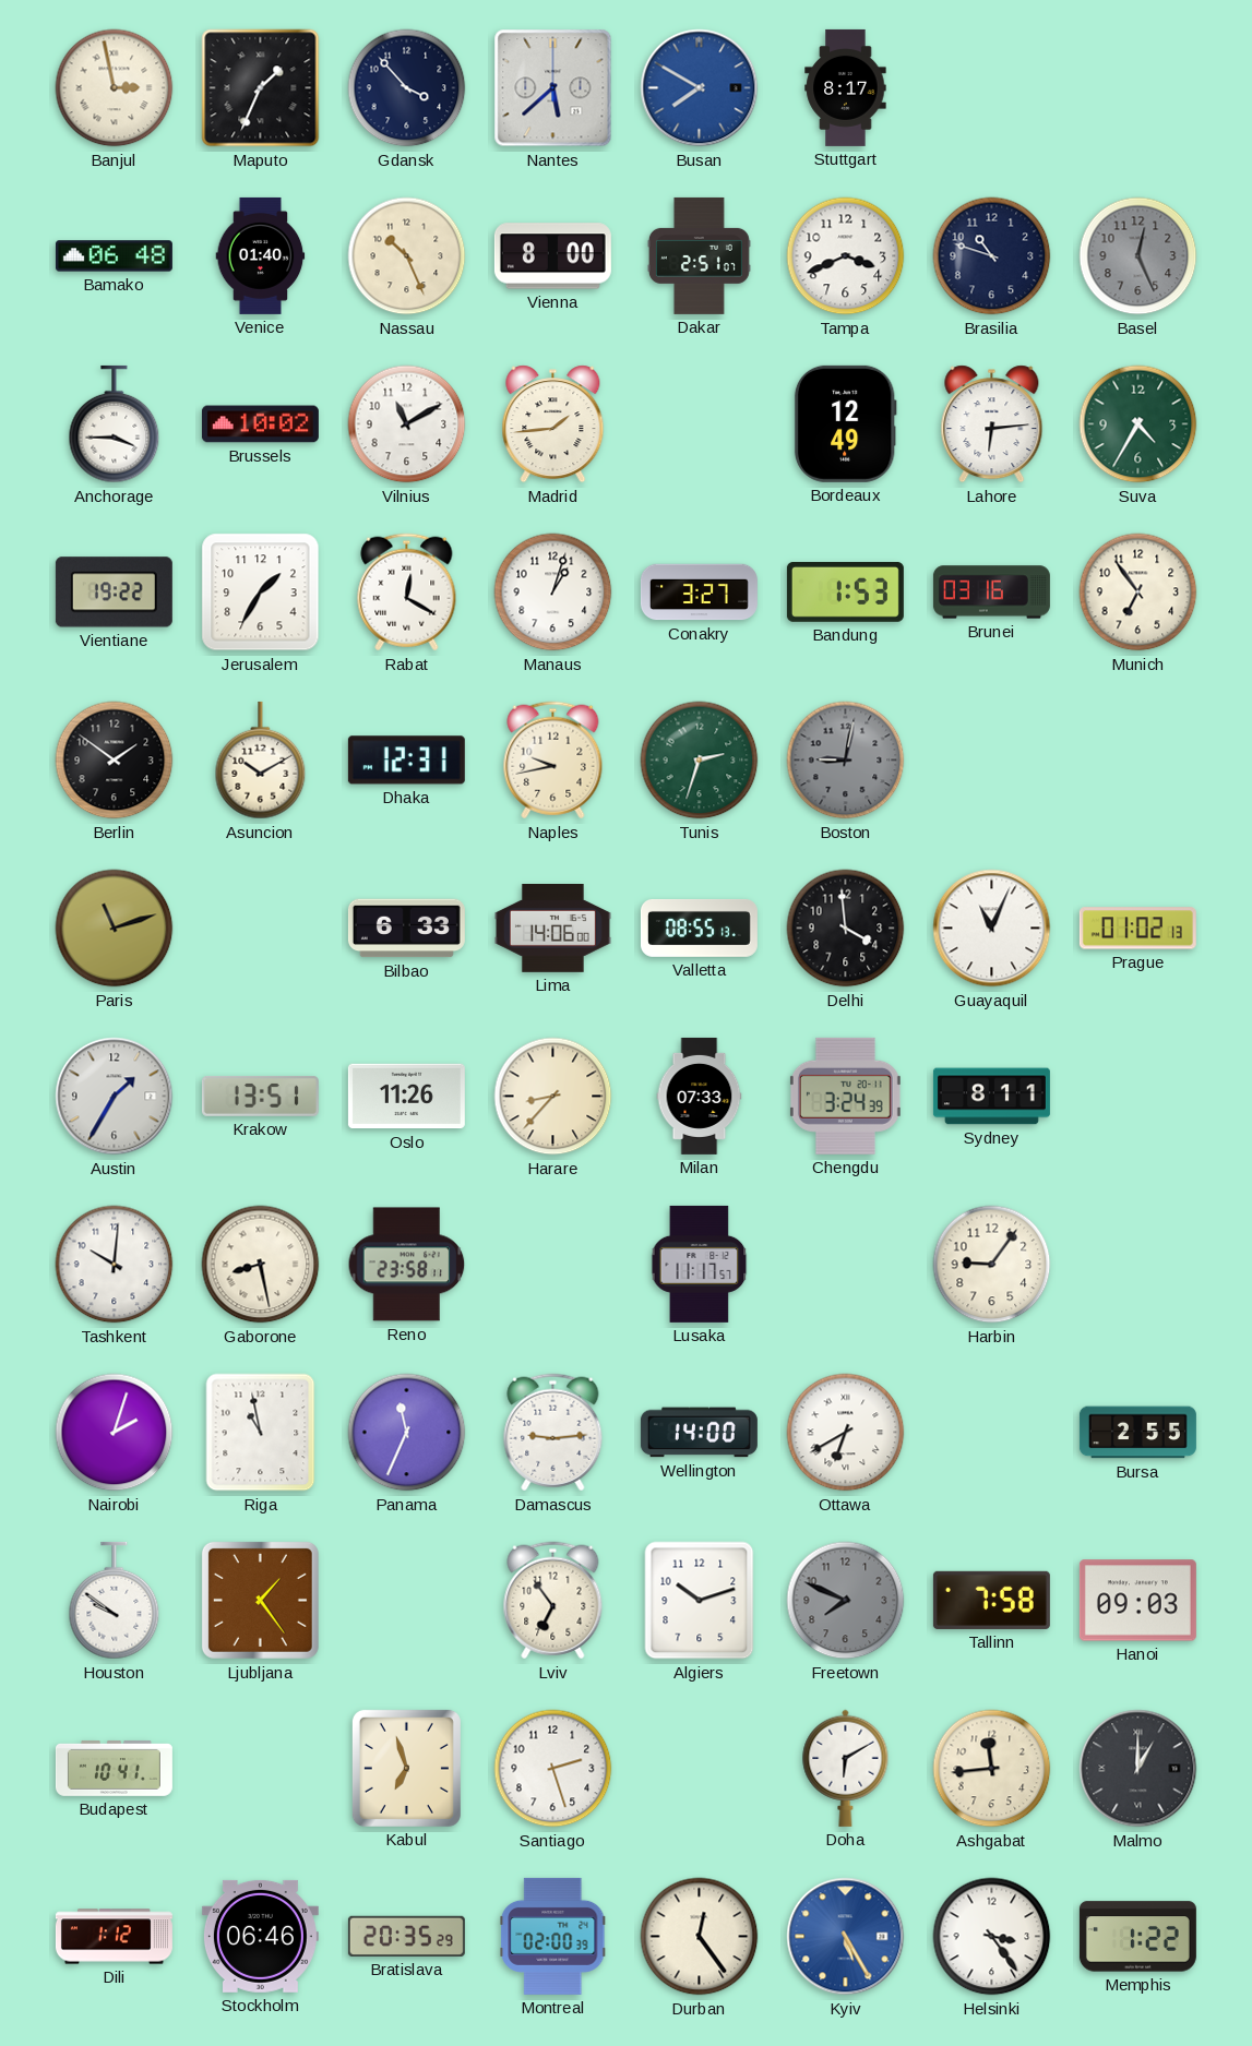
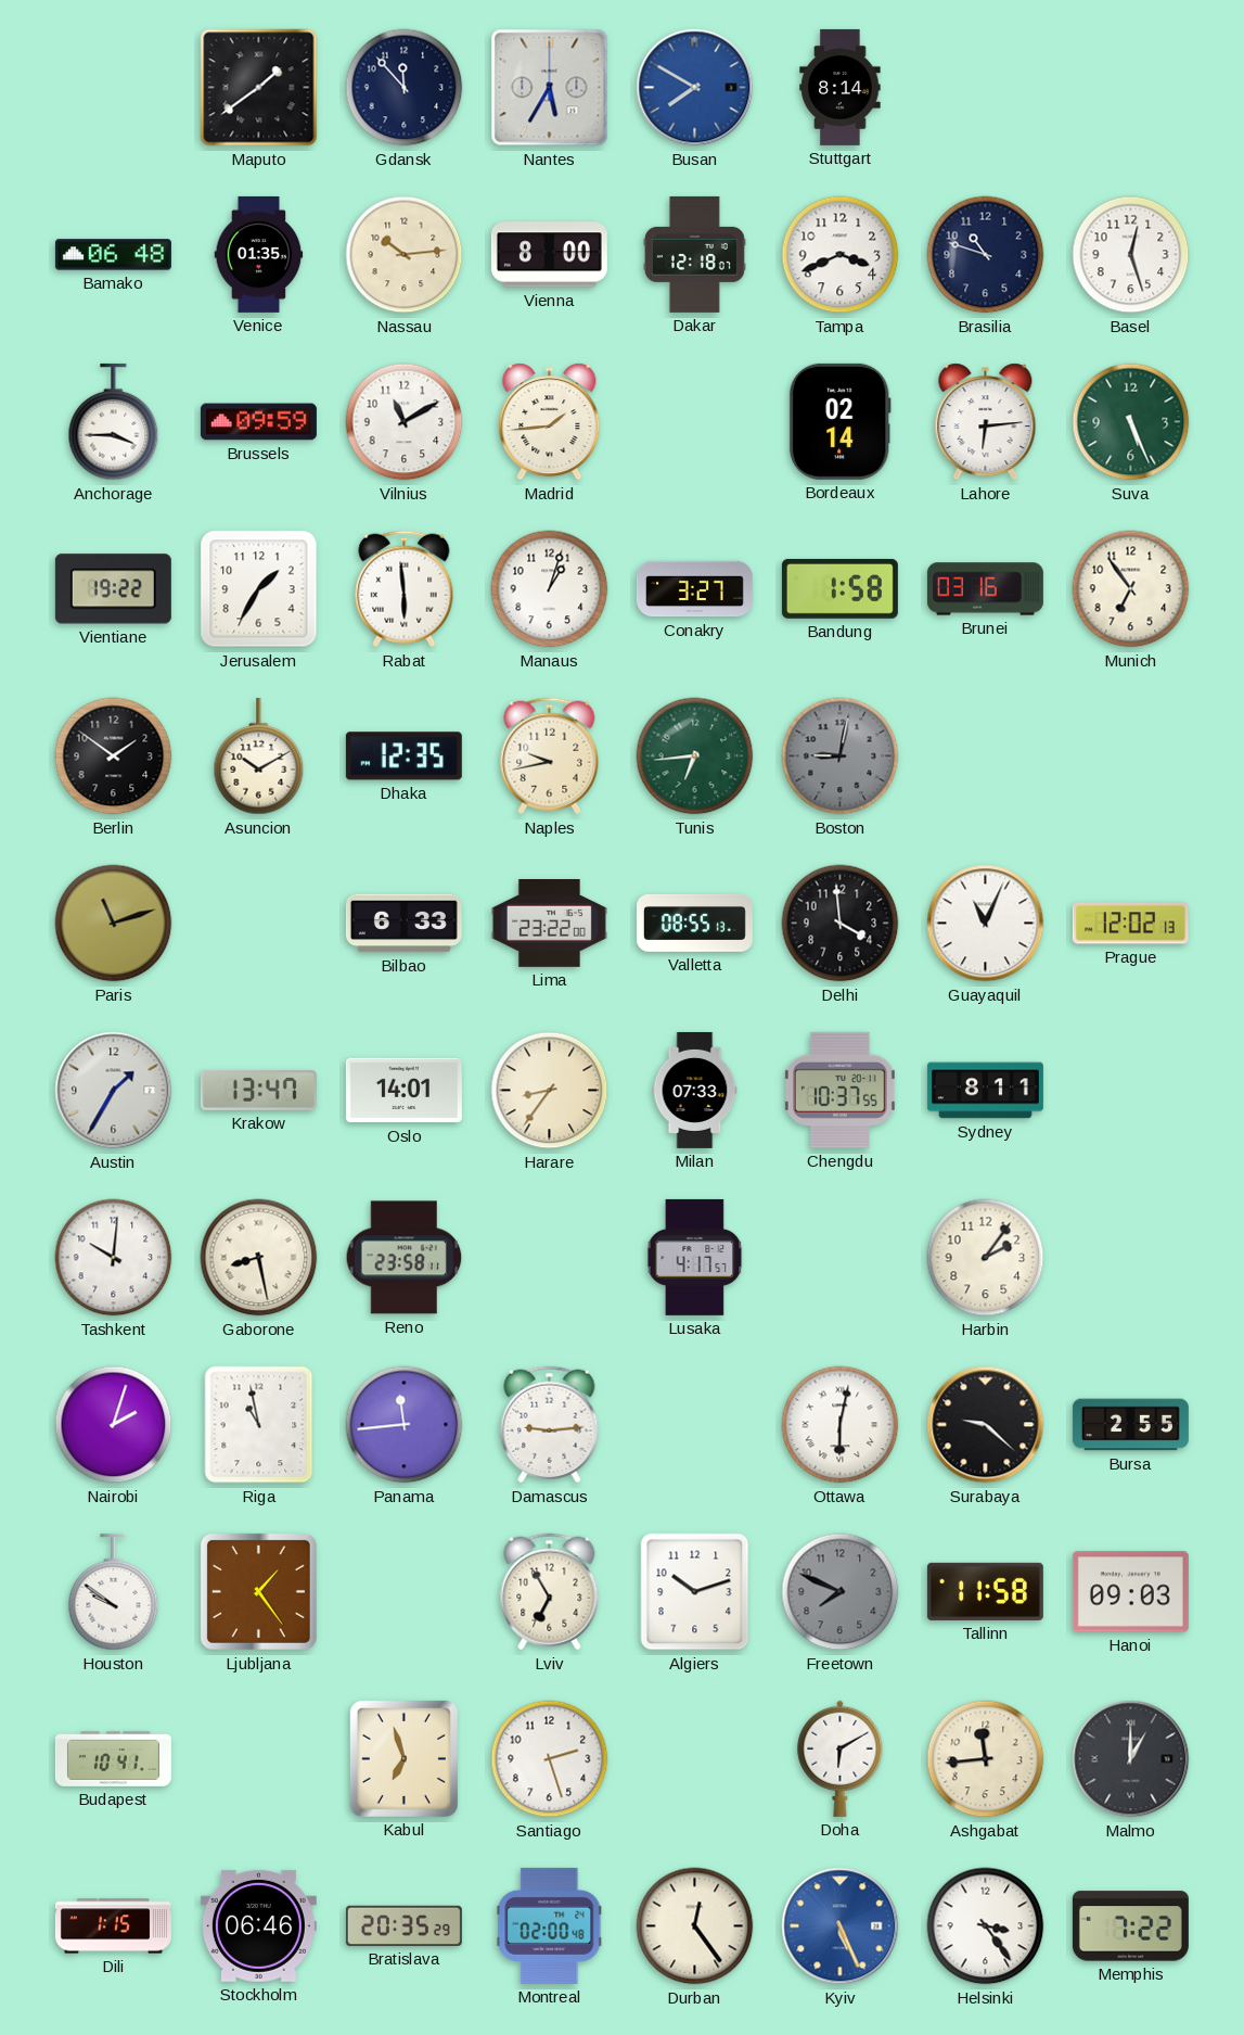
Banjul: 2:58 -> none (115, 88)
Maputo: 1:34 -> 1:39 (259, 88)
Gdansk: 3:53 -> 11:53 (405, 88)
Nantes: 5:38 -> 5:35 (550, 88)
Stuttgart: 8:17 -> 8:14 (841, 87)
Venice: 01:40 -> 01:35 (259, 254)
Nassau: 10:26 -> 10:14 (405, 255)
Dakar: 2:51 -> 12:18 (694, 254)
Basel: 12:26 -> 12:27 (1131, 255)
Basel dial: grey -> white (1131, 255)
Brussels: 10:02 -> 09:59 (258, 422)
Bordeaux: 12:49 -> 02:14 (839, 421)
Suva: 4:35 -> 5:26 (1131, 422)
Rabat: 12:20 -> 5:59 (405, 589)
Bandung: 1:53 -> 1:58 (839, 588)
Dhaka: 12:31 -> 12:35 (403, 756)
Tunis: 2:33 -> 6:44 (695, 756)
Lima: 14:06 -> 23:22 (549, 924)
Prague: 01:02 -> 12:02 (1130, 924)
Krakow: 13:51 -> 13:47 (258, 1091)
Oslo: 11:26 -> 14:01 (403, 1091)
Harare: 8:37 -> 8:36 (550, 1091)
Chengdu: 3:24 -> 10:37 (839, 1090)
Lusaka: 11:17 -> 4:17 (695, 1257)
Harbin: 9:06 -> 2:06 (986, 1258)
Panama: 11:34 -> 11:44 (405, 1425)
Wellington: 14:00 -> none (699, 1433)
Ottawa: 6:40 -> 6:02 (841, 1425)
Surabaya: none -> 9:22 (986, 1425)
Lviv: 6:54 -> 6:55 (550, 1592)
Tallinn: 7:58 -> 11:58 (985, 1591)
Dili: 1:12 -> 1:15 (113, 1926)
Montreal: 02:00:39 -> 02:00:48 (550, 1925)
Kyiv: 5:25 -> 5:26 (841, 1926)
Memphis: 1:22 -> 7:22 (1130, 1926)
